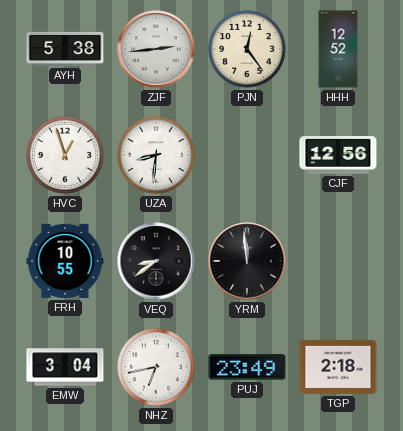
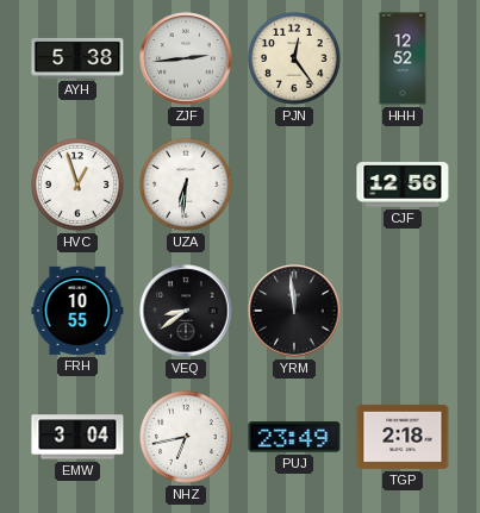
UZA: 8:31 -> 6:31 (187, 186)
